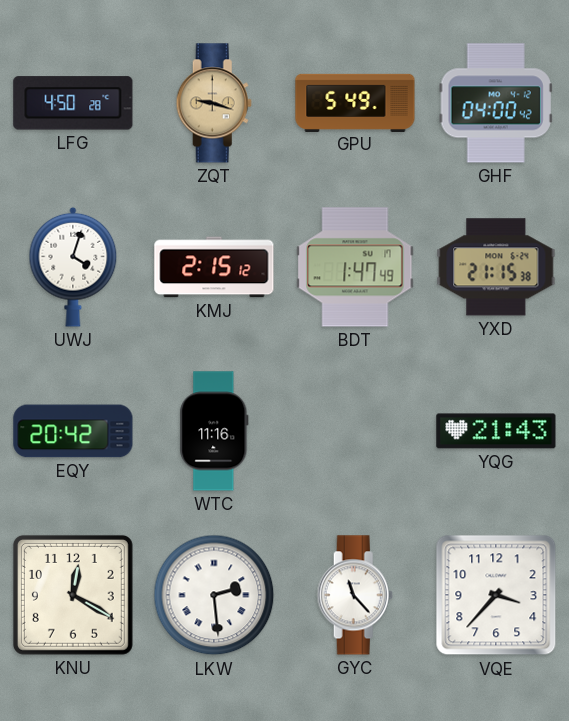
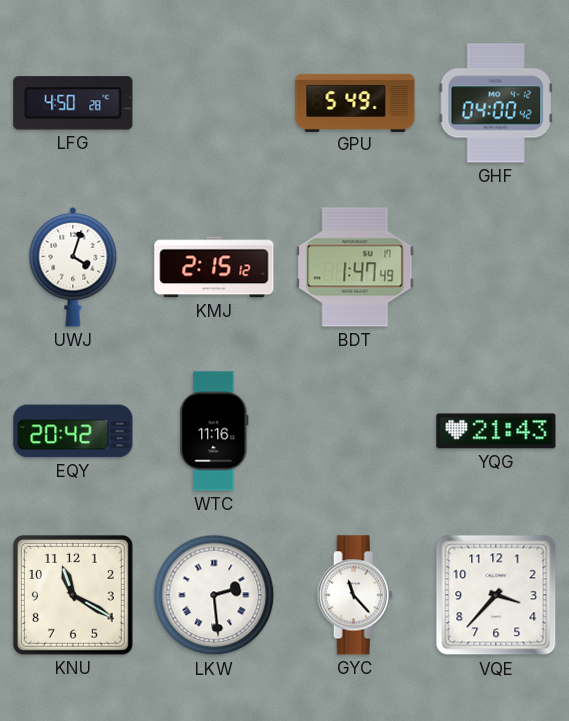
ZQT: 9:18 -> none (214, 103)
YXD: 21:15 -> none (496, 267)
KNU: 12:20 -> 11:20 (73, 595)
